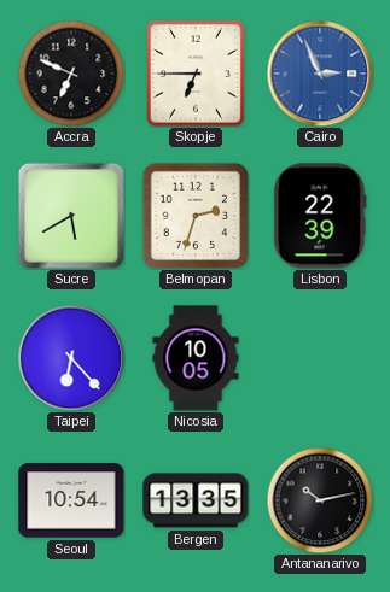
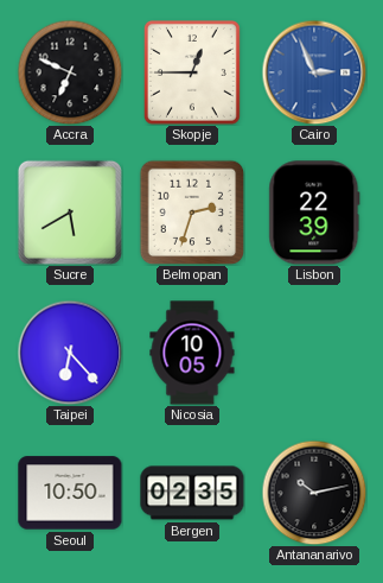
Skopje: 6:45 -> 12:45 (192, 74)
Seoul: 10:54 -> 10:50 (70, 493)
Bergen: 13:35 -> 02:35 (192, 493)
